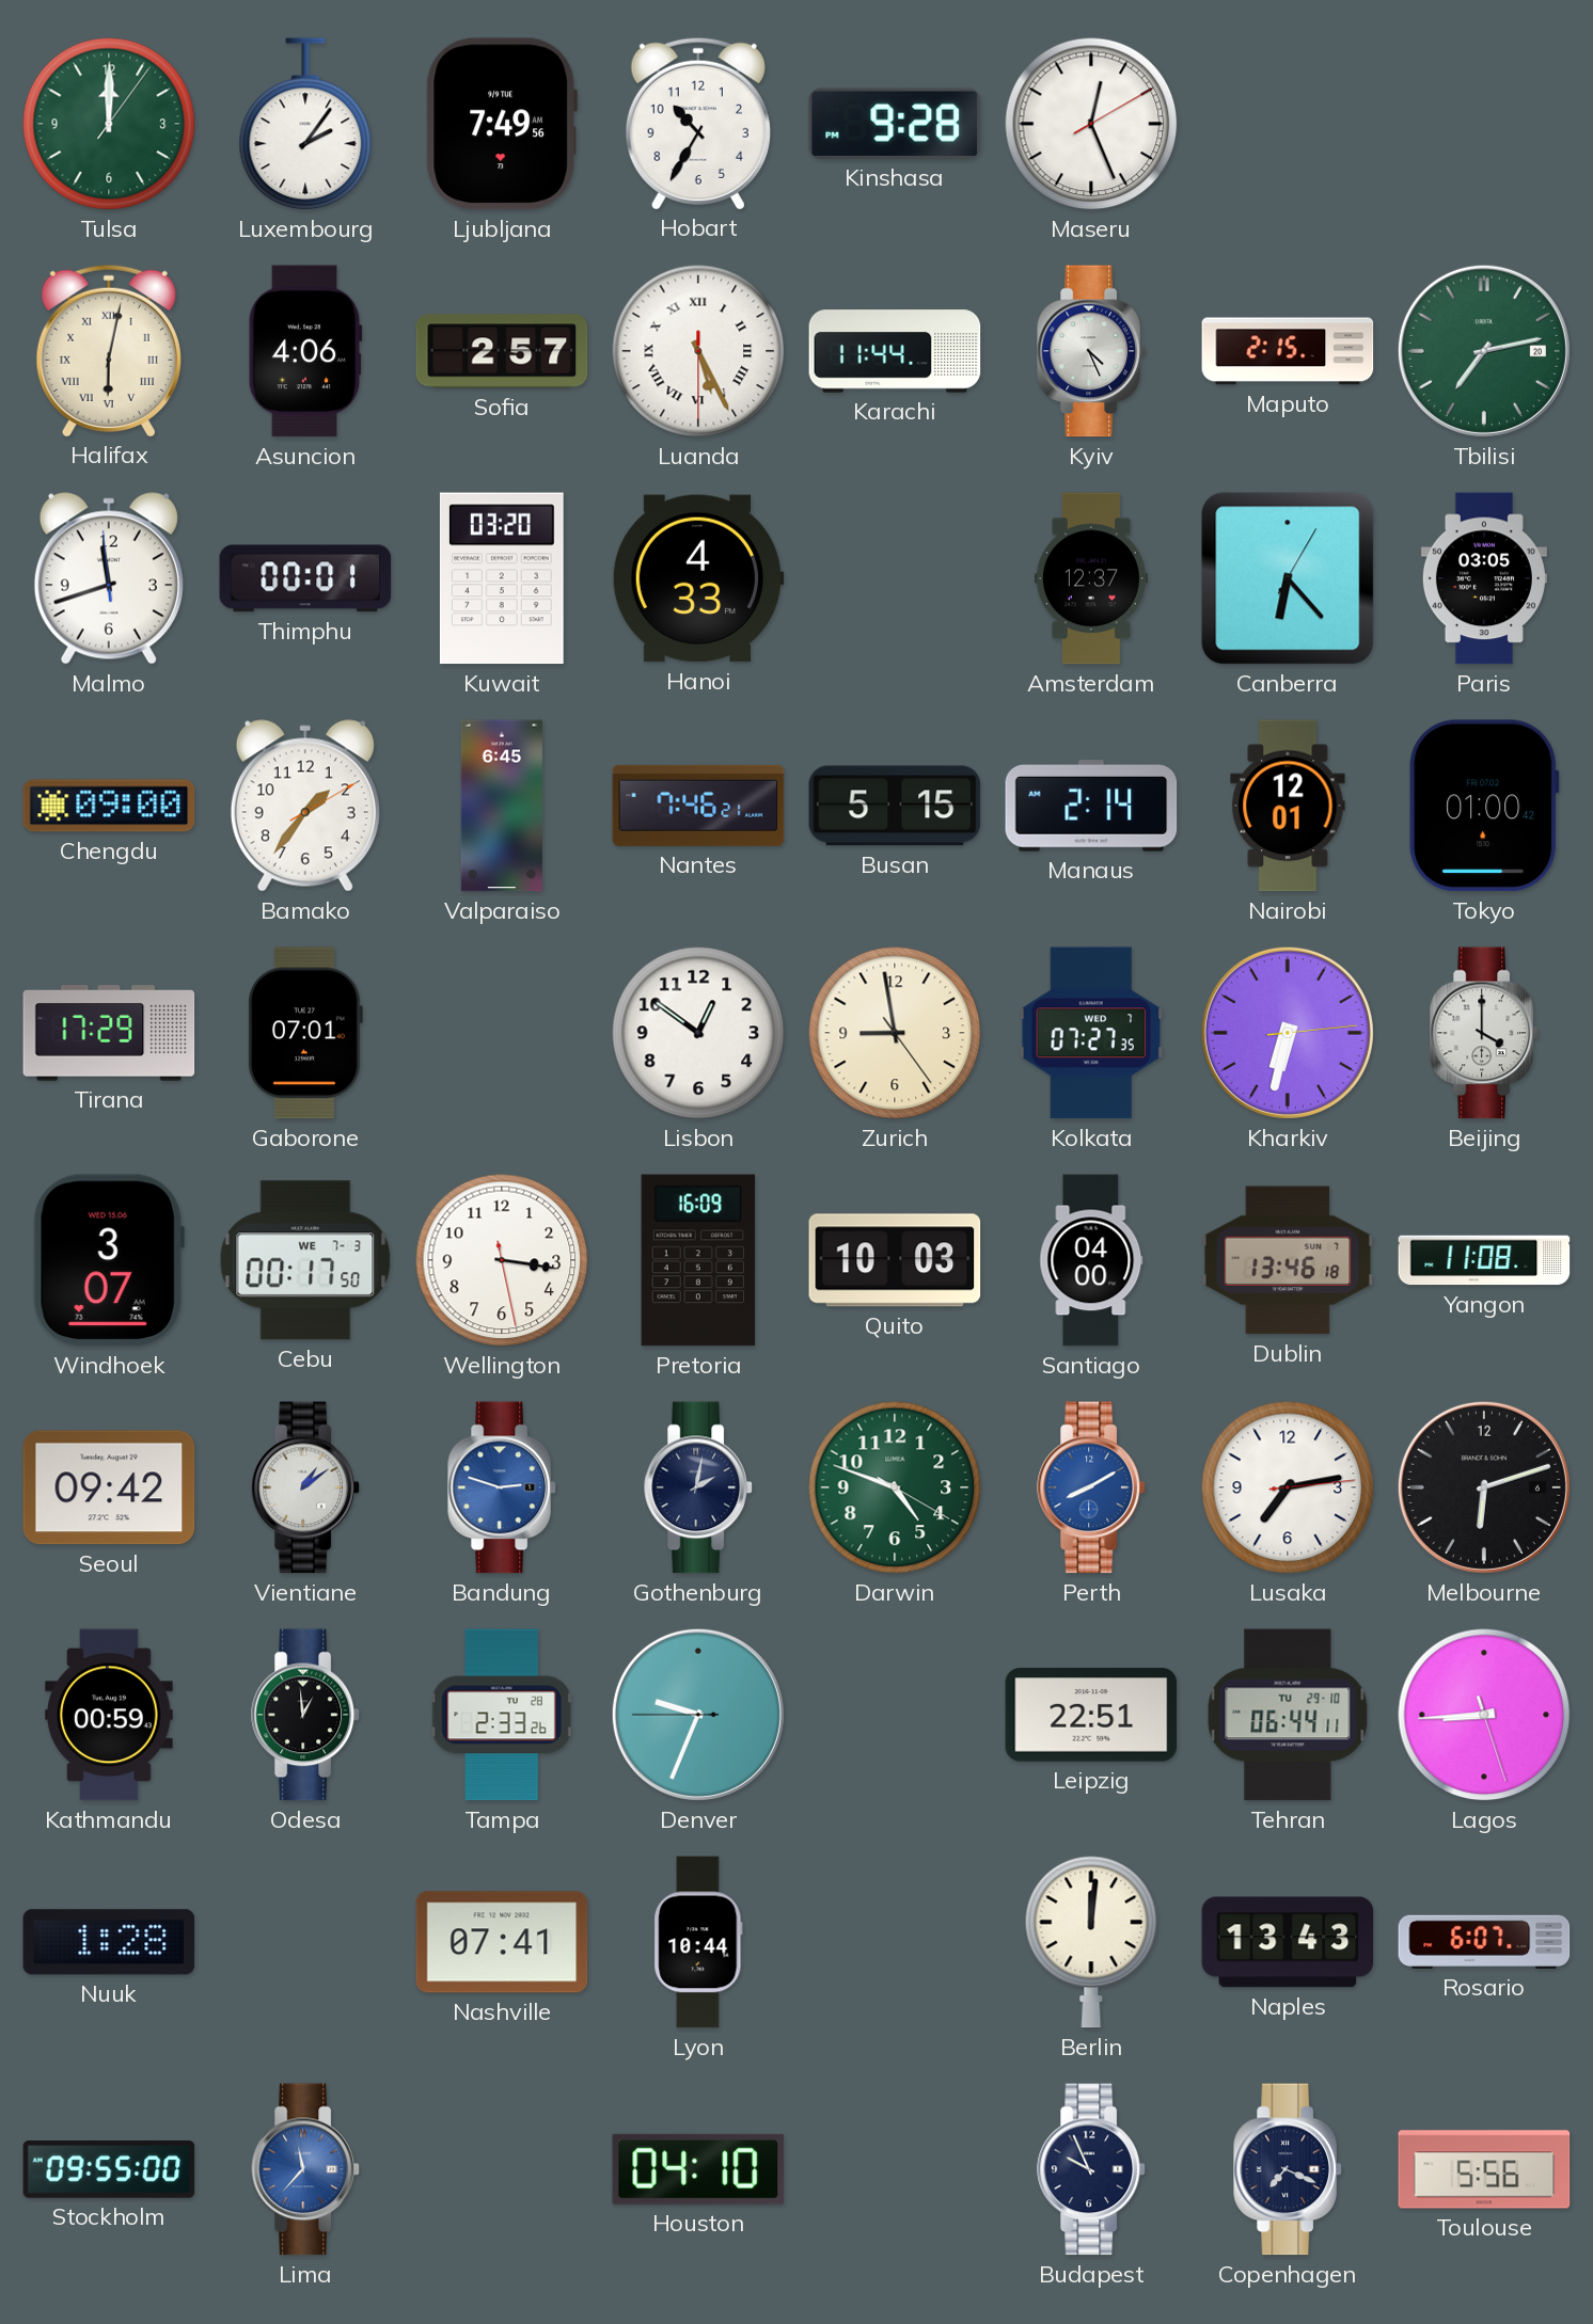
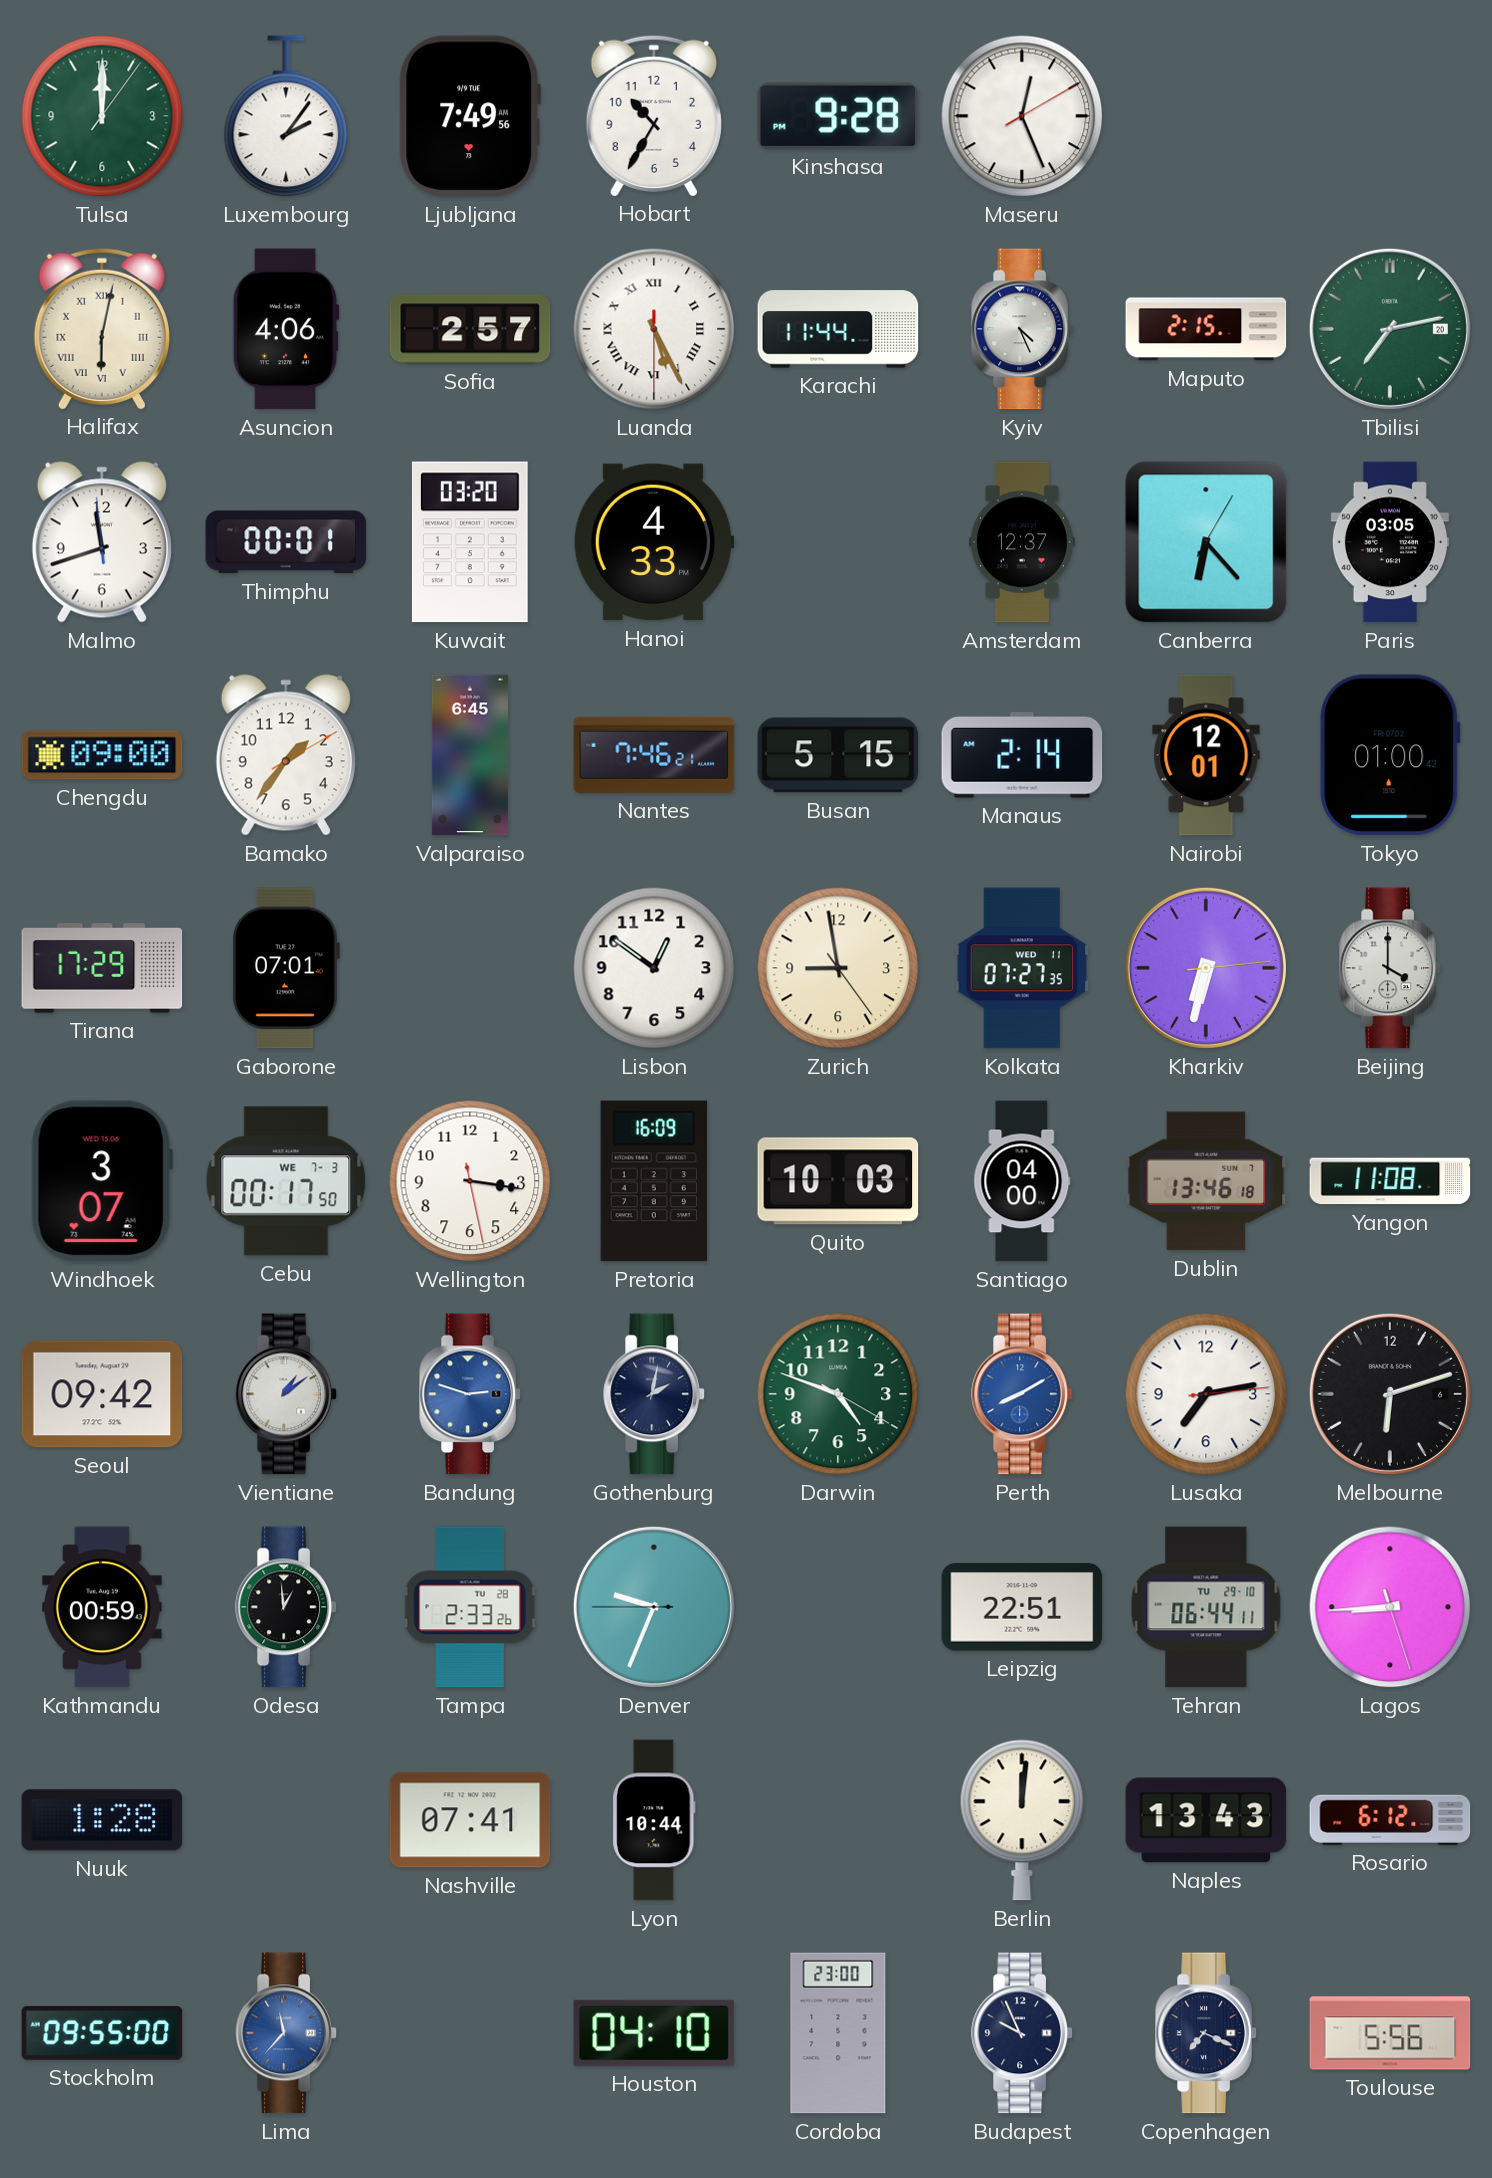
Kolkata date: WED 7 -> WED 11 (1022, 968)
Rosario: 6:07 -> 6:12 (1390, 1820)
Cordoba: none -> 23:00 (838, 2033)
